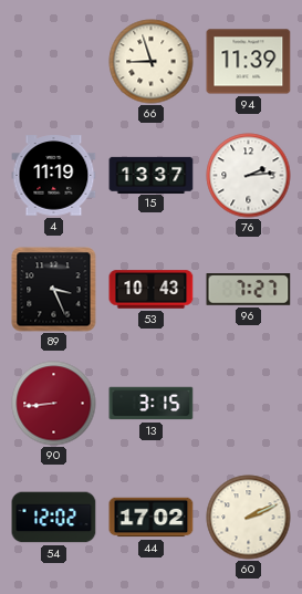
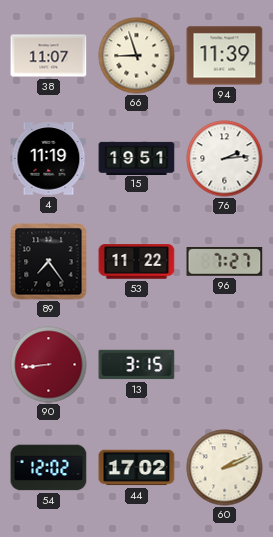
38: none -> 11:07 (49, 56)
15: 13:37 -> 19:51 (137, 158)
89: 3:26 -> 7:24 (49, 262)
53: 10:43 -> 11:22 (137, 262)
